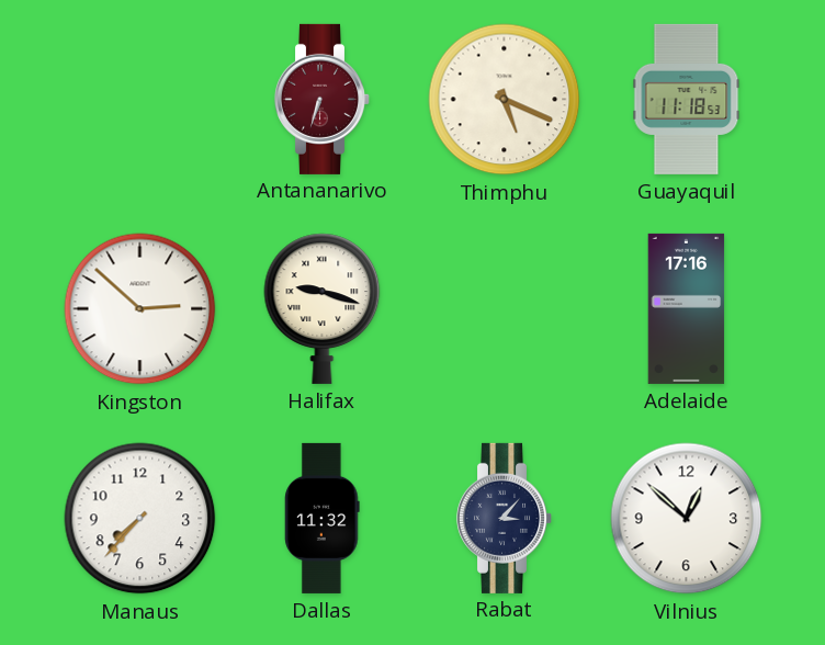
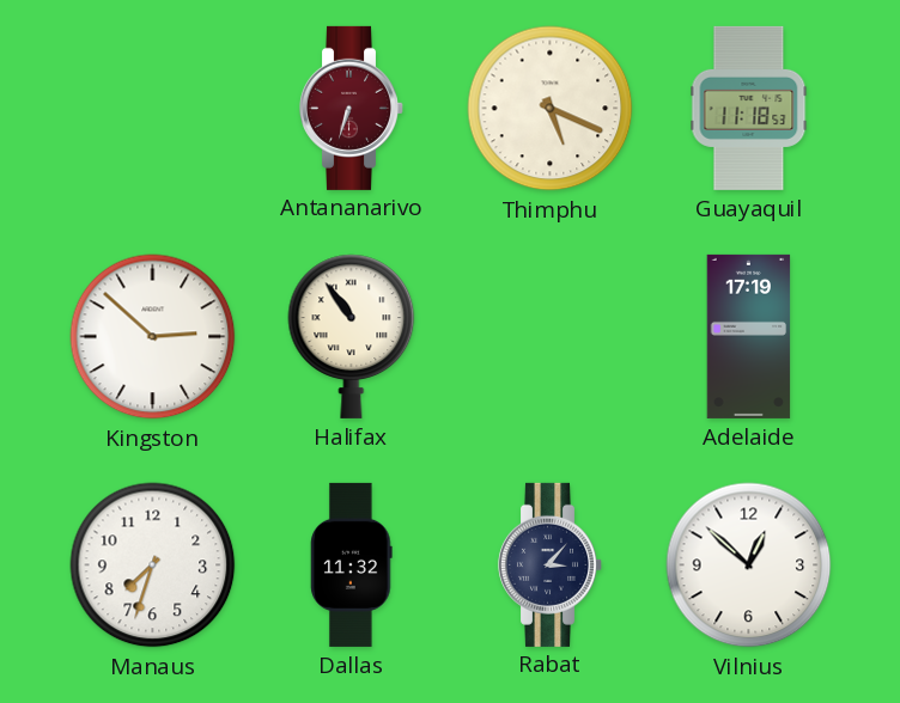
Halifax: 9:18 -> 10:54 (352, 336)
Adelaide: 17:16 -> 17:19 (749, 336)
Manaus: 7:37 -> 7:33 (153, 566)
